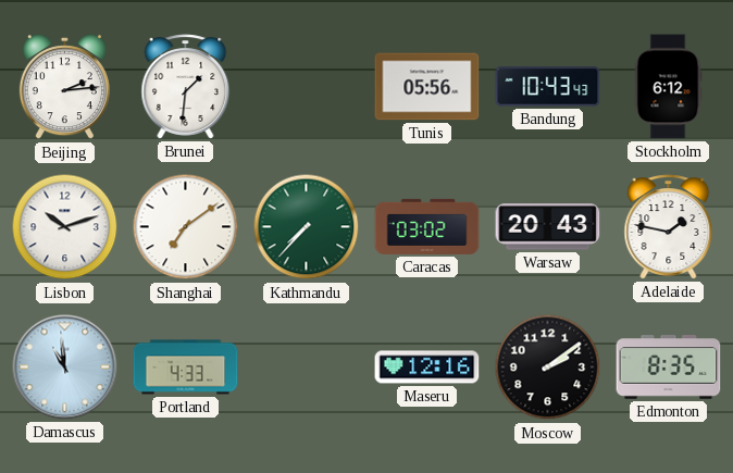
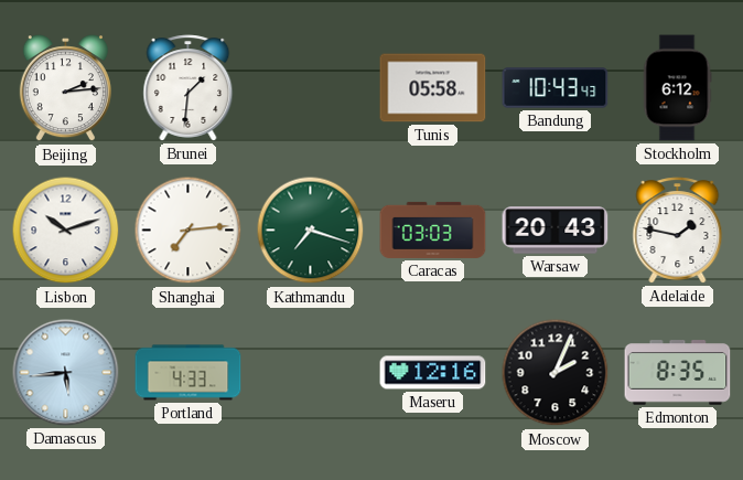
Tunis: 05:56 -> 05:58 (433, 88)
Shanghai: 7:09 -> 7:14 (189, 231)
Kathmandu: 7:37 -> 7:18 (311, 231)
Caracas: 03:02 -> 03:03 (433, 230)
Damascus: 10:59 -> 5:44 (66, 373)
Moscow: 2:09 -> 2:04 (556, 373)
